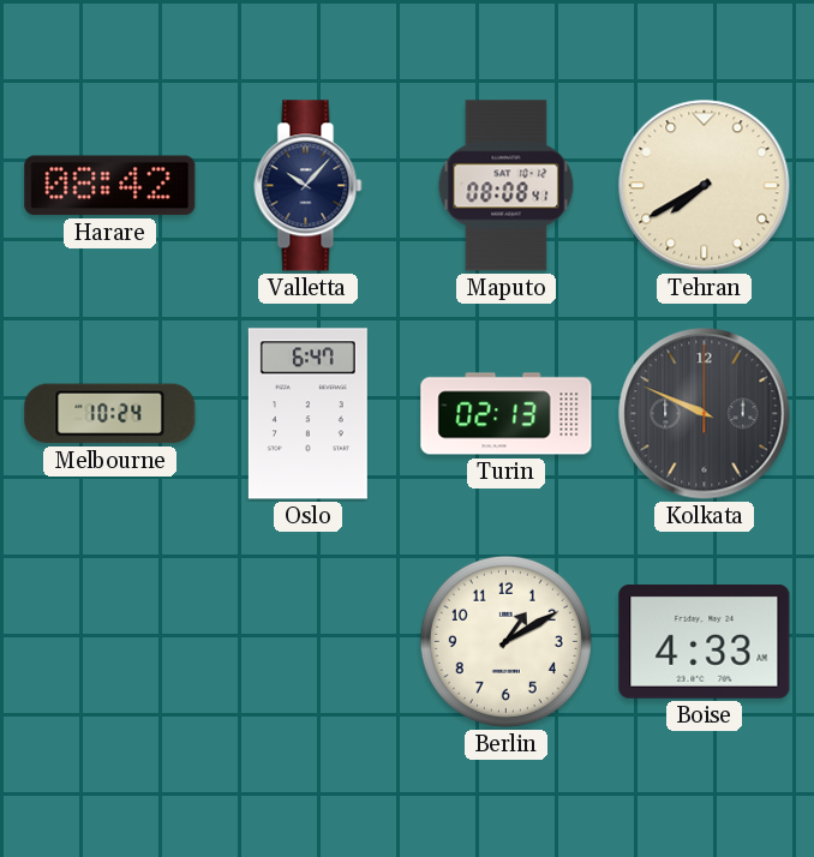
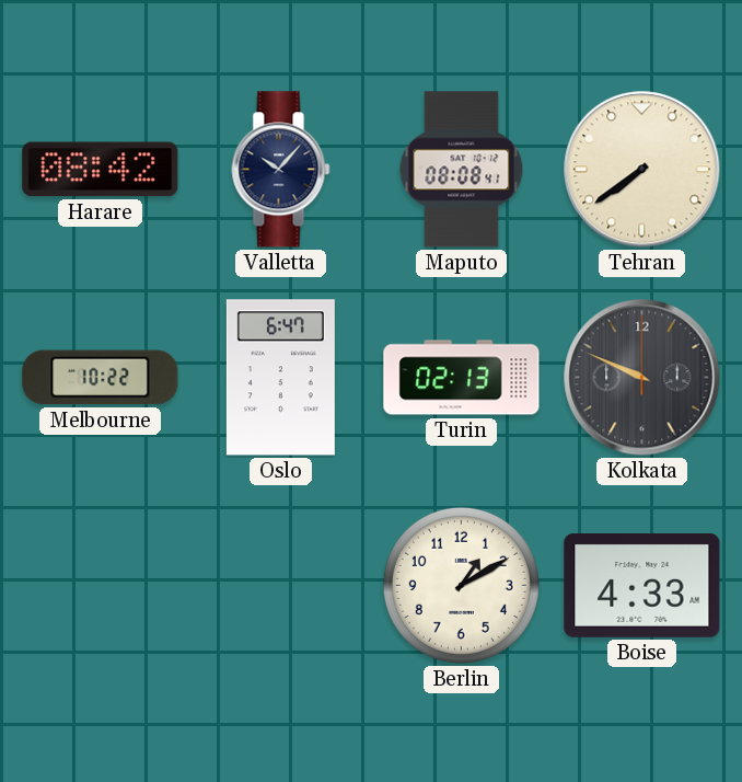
Tehran: 7:40 -> 7:39 (642, 170)
Melbourne: 10:24 -> 10:22 (101, 378)
